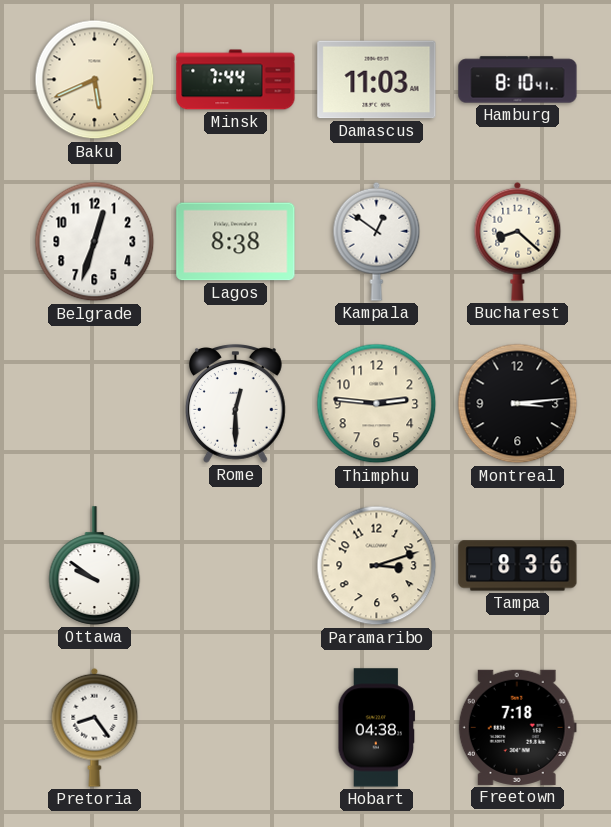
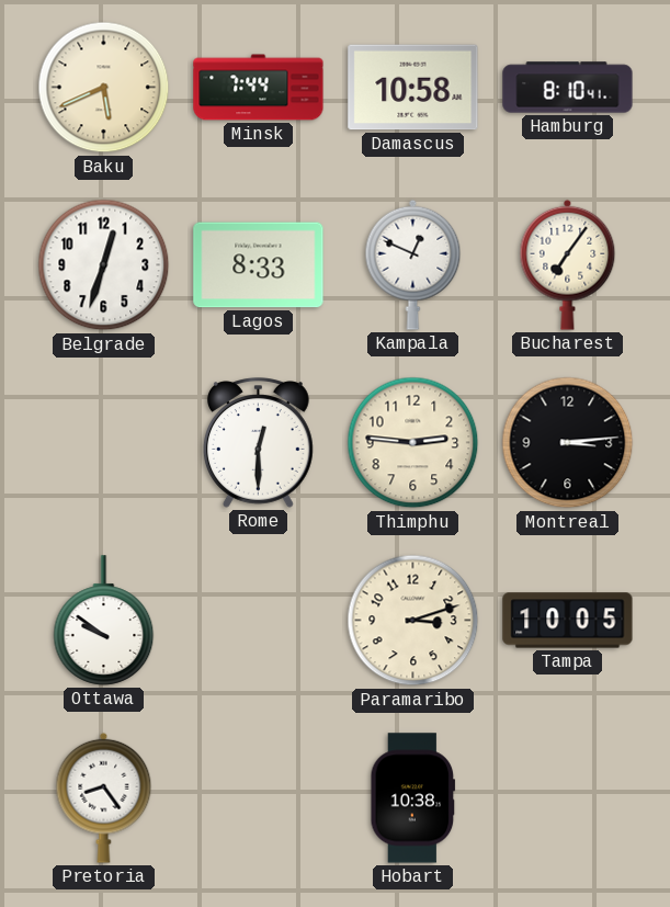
Damascus: 11:03 -> 10:58 (413, 88)
Lagos: 8:38 -> 8:33 (259, 265)
Kampala: 12:51 -> 12:49 (413, 264)
Bucharest: 8:22 -> 7:06 (568, 264)
Tampa: 8:36 -> 10:05 (568, 621)
Hobart: 04:38 -> 10:38 (413, 798)
Freetown: 7:18 -> none (517, 727)
